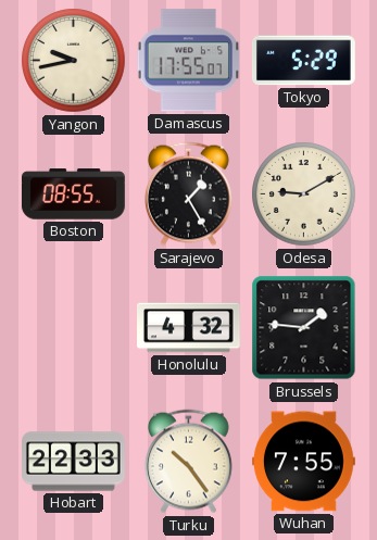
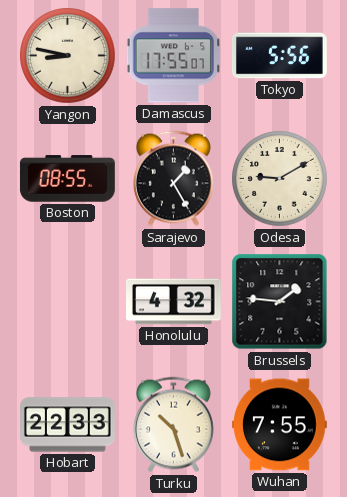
Yangon: 9:43 -> 8:47 (68, 56)
Tokyo: 5:29 -> 5:56 (280, 56)
Turku: 10:24 -> 10:27 (173, 425)
